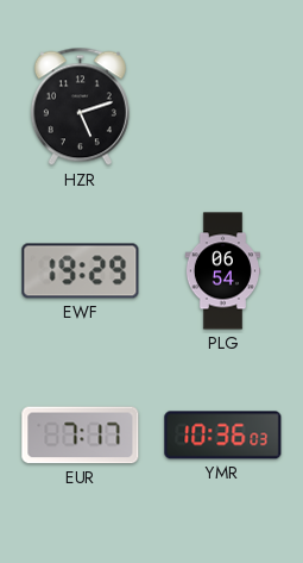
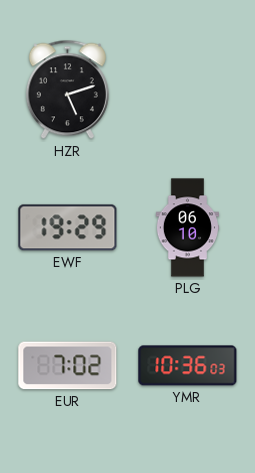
PLG: 06:54 -> 06:10 (187, 228)
EUR: 7:17 -> 7:02 (68, 366)
